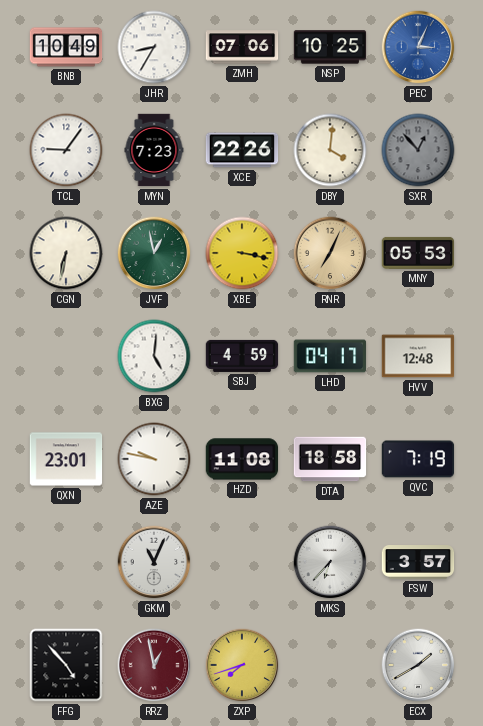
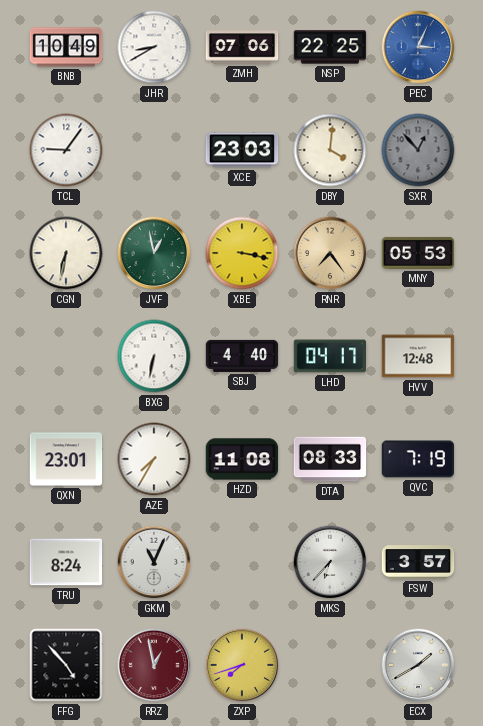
JHR: 8:35 -> 8:40 (154, 47)
NSP: 10:25 -> 22:25 (330, 47)
MYN: 7:23 -> none (154, 150)
XCE: 22:26 -> 23:03 (242, 150)
RNR: 7:04 -> 7:24 (330, 253)
BXG: 5:01 -> 6:32 (154, 356)
SBJ: 4:59 -> 4:40 (242, 356)
AZE: 9:47 -> 7:35 (154, 459)
DTA: 18:58 -> 08:33 (330, 459)
TRU: none -> 8:24 (66, 562)
